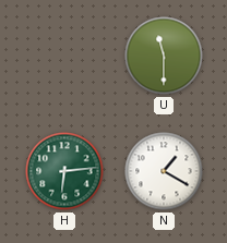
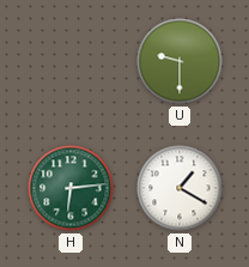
U: 11:30 -> 9:30 (180, 61)
